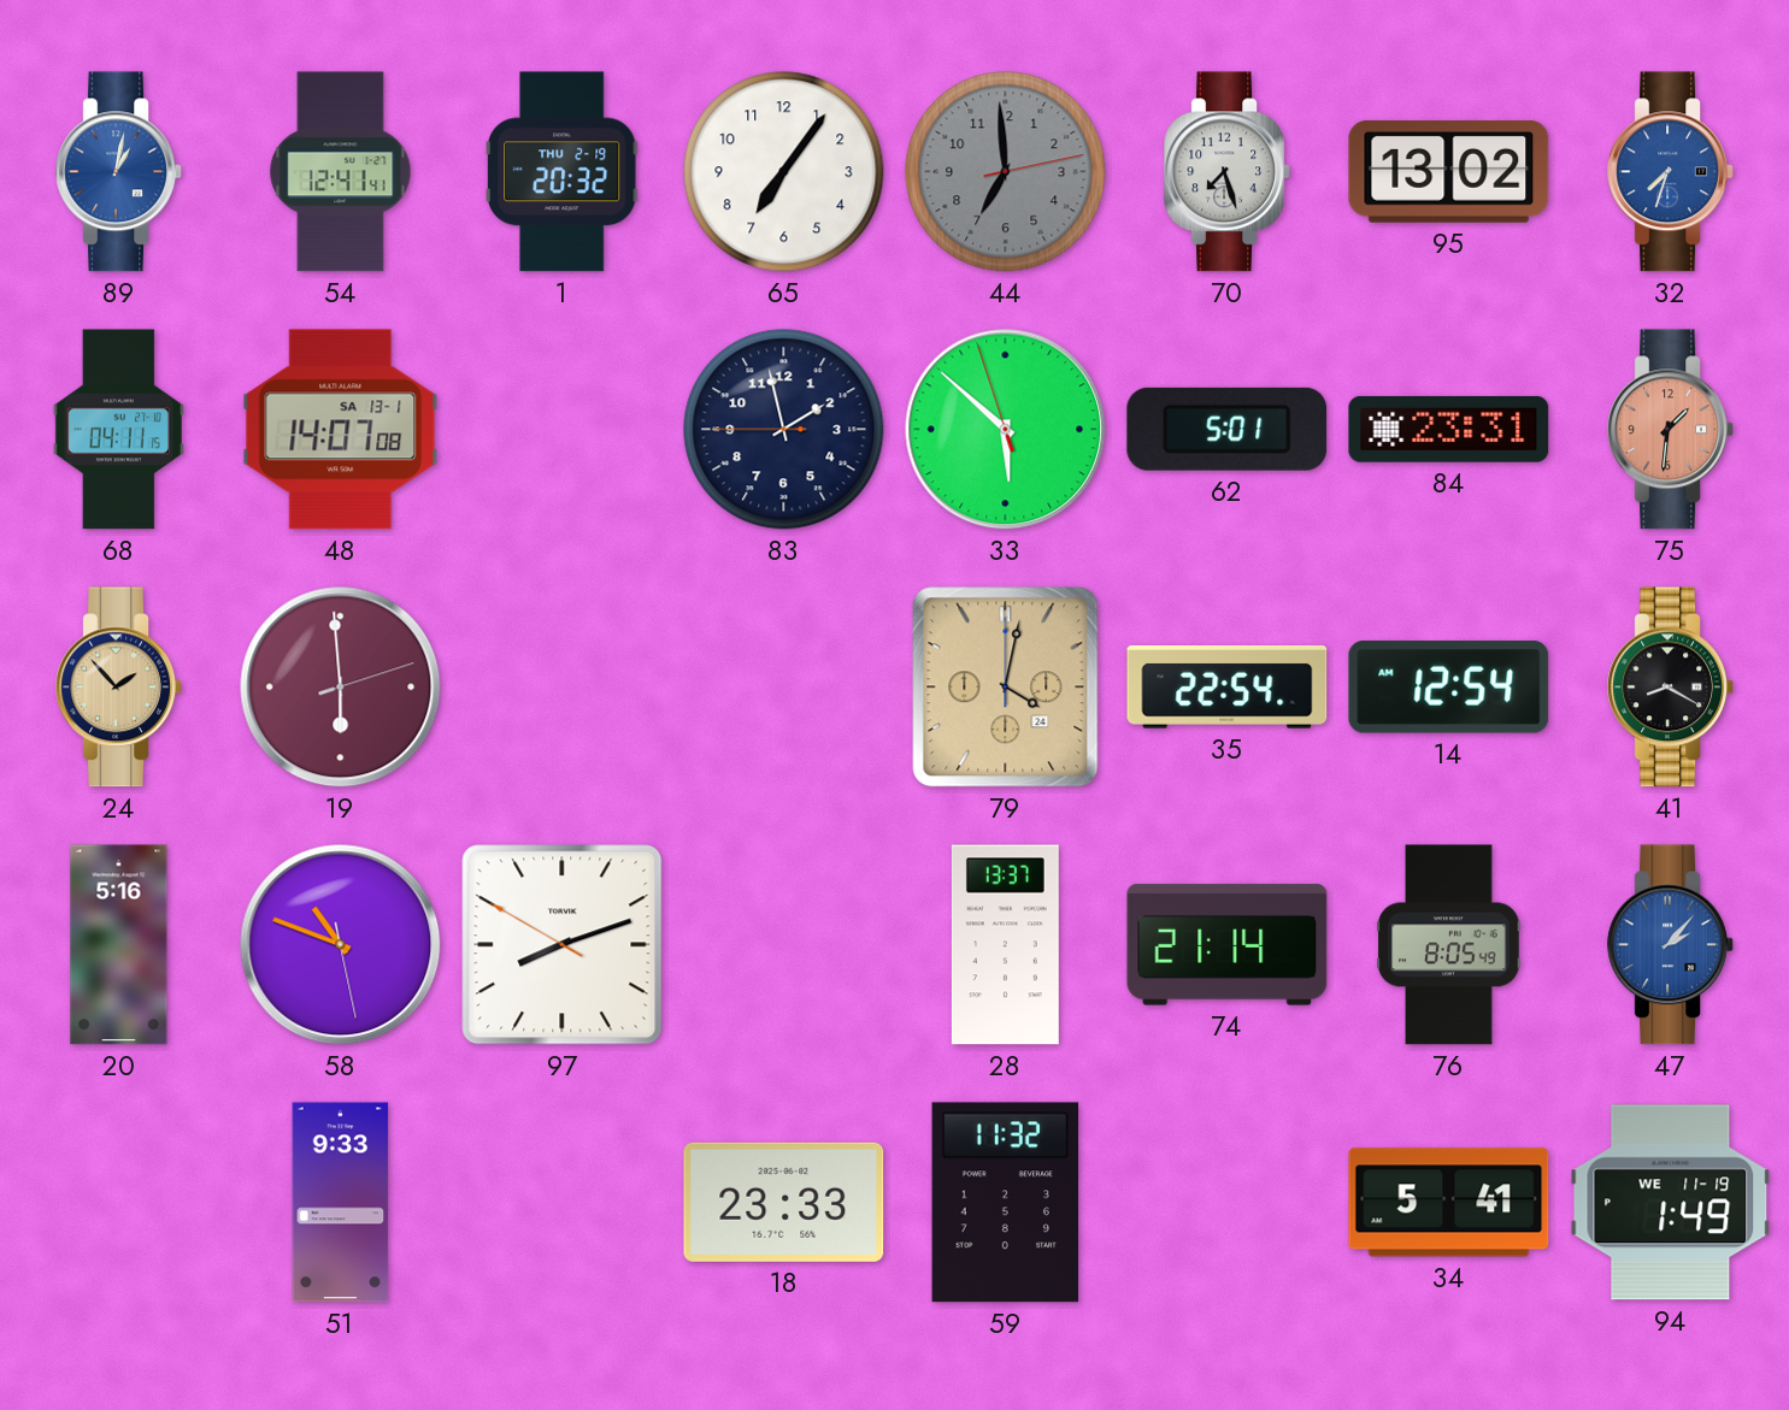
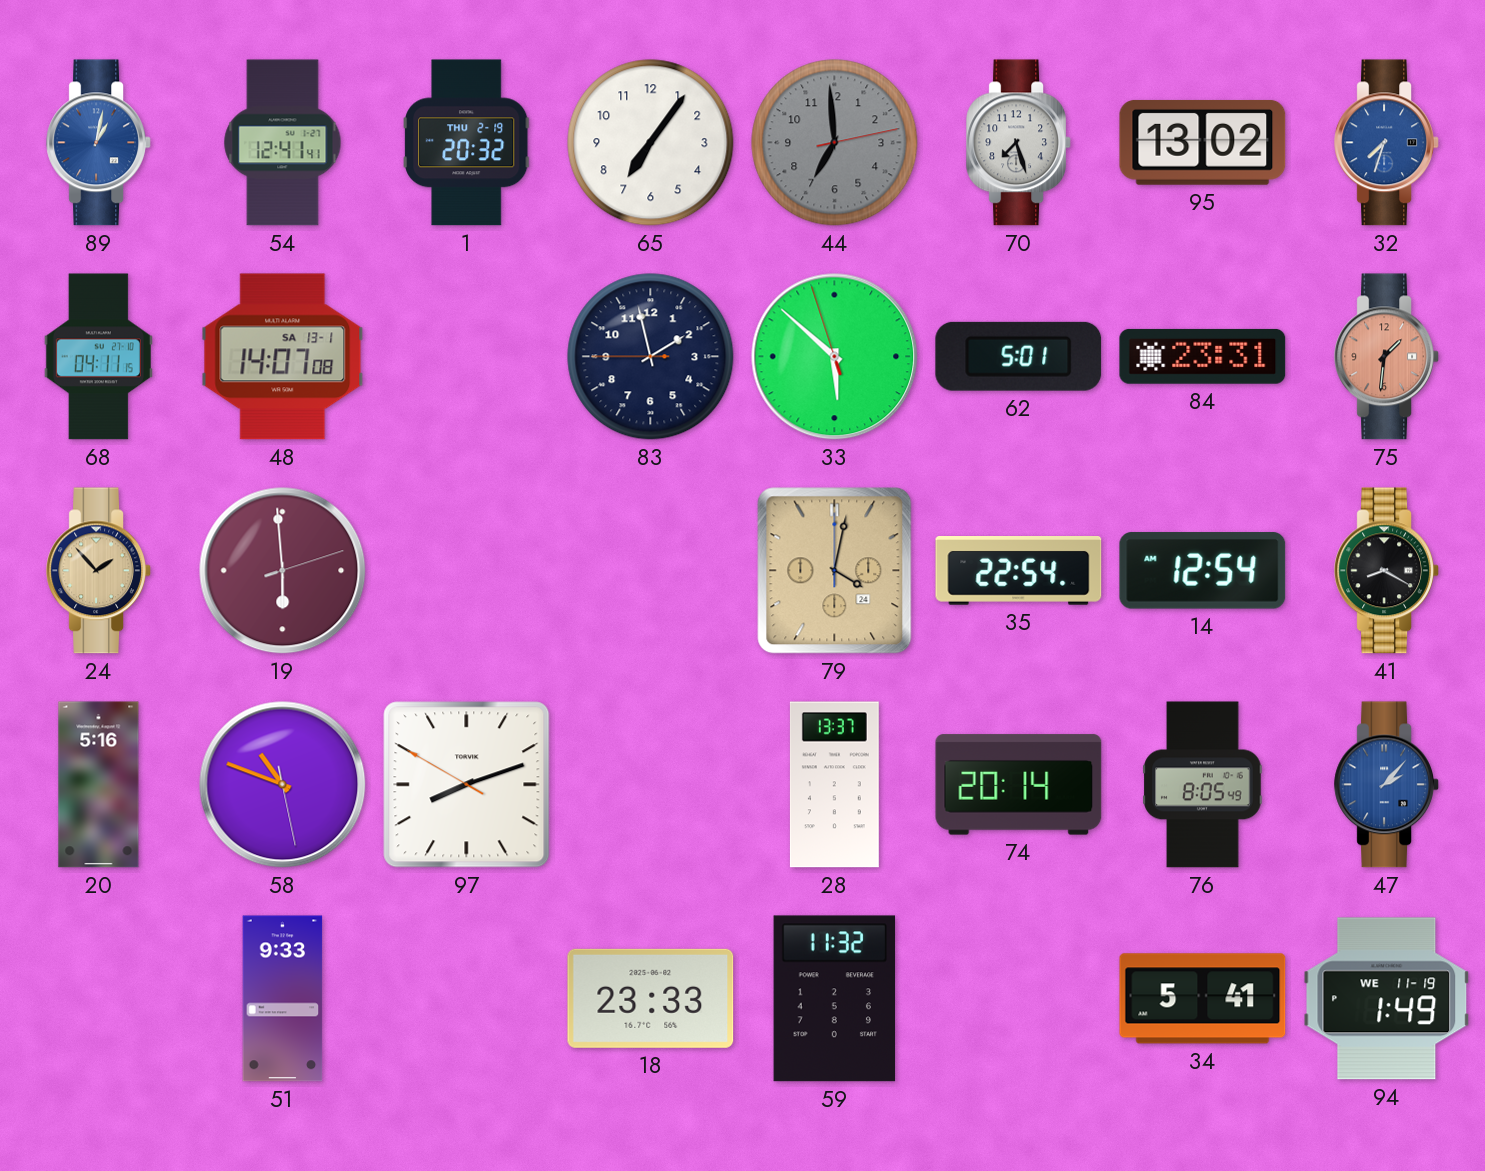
74: 21:14 -> 20:14 (1019, 785)
